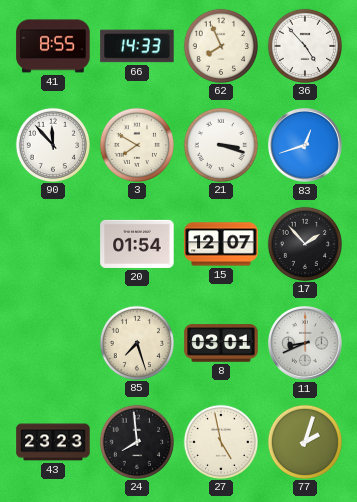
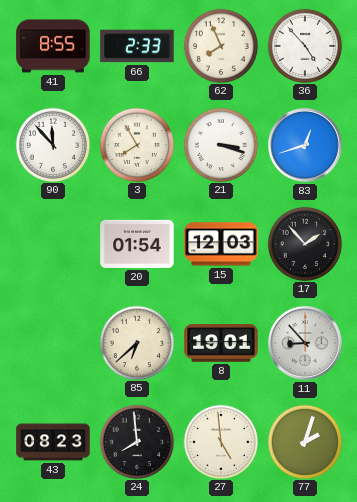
66: 14:33 -> 2:33 (137, 46)
3: 7:50 -> 7:55 (136, 144)
15: 12:07 -> 12:03 (221, 244)
85: 7:27 -> 6:38 (136, 342)
8: 03:01 -> 19:01 (221, 343)
11: 8:41 -> 8:53 (305, 343)
43: 23:23 -> 08:23 (53, 442)
27: 4:58 -> 4:59 (220, 441)
